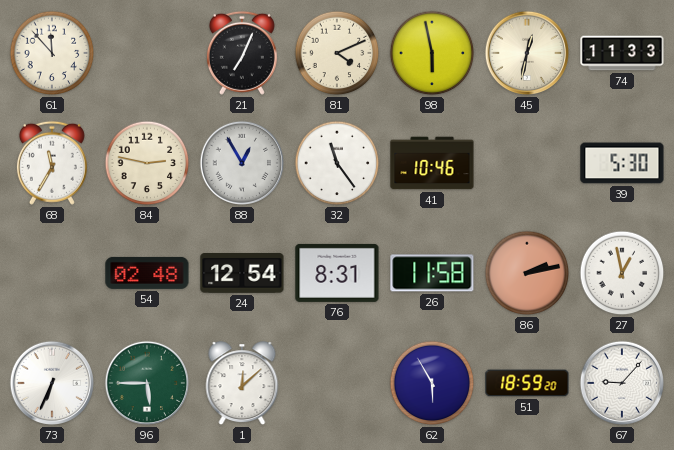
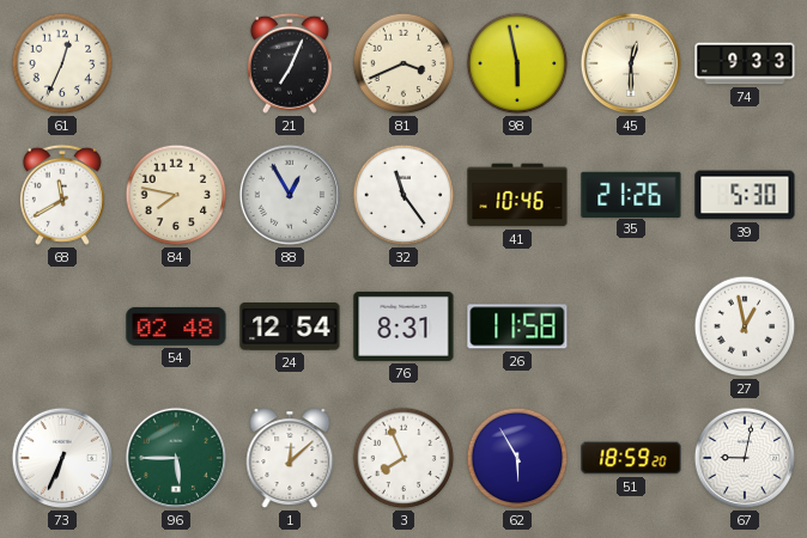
61: 11:53 -> 12:34 (62, 63)
81: 4:11 -> 3:41 (403, 63)
45: 12:32 -> 12:30 (631, 63)
74: 11:33 -> 9:33 (745, 63)
68: 11:35 -> 11:40 (62, 195)
84: 2:47 -> 7:47 (176, 195)
35: none -> 21:26 (631, 194)
86: 2:13 -> none (527, 273)
3: none -> 7:56 (403, 458)
67: 9:07 -> 9:02 (745, 458)
